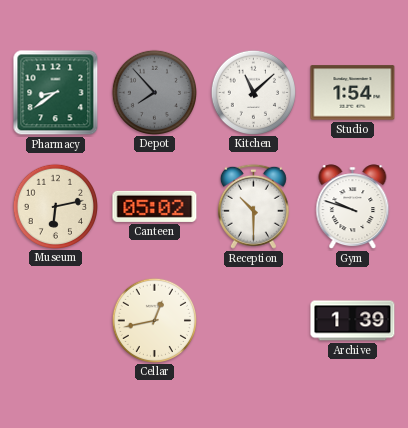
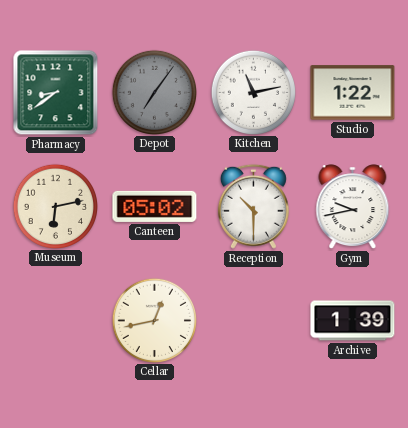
Depot: 7:53 -> 7:06 (154, 92)
Kitchen: 11:08 -> 11:13 (253, 92)
Studio: 1:54 -> 1:22 (353, 93)
Gym: 9:48 -> 9:43 (353, 207)
